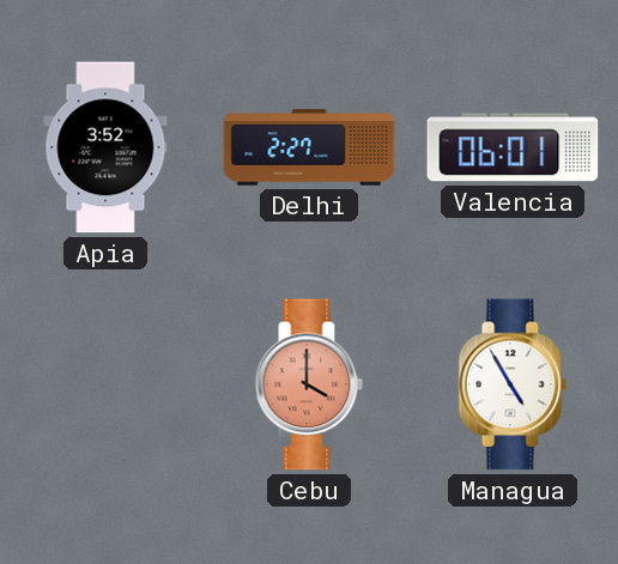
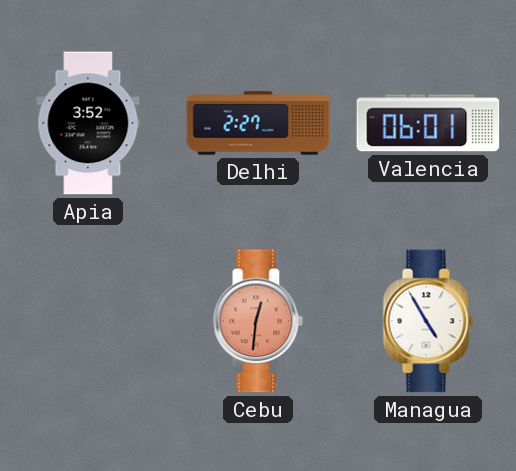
Cebu: 4:00 -> 12:31 (258, 321)
